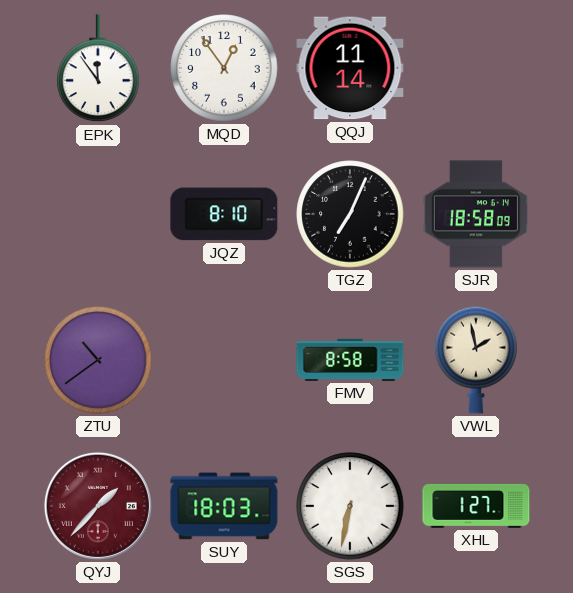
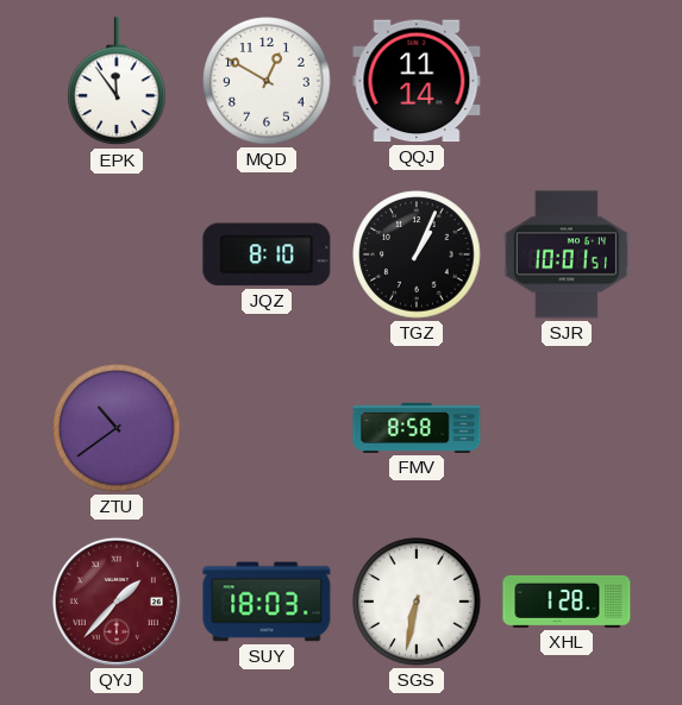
MQD: 12:54 -> 12:50 (267, 81)
TGZ: 7:04 -> 1:04 (417, 254)
SJR: 18:58 -> 10:01 (567, 254)
VWL: 1:58 -> none (476, 360)
XHL: 1:27 -> 1:28 (567, 602)
